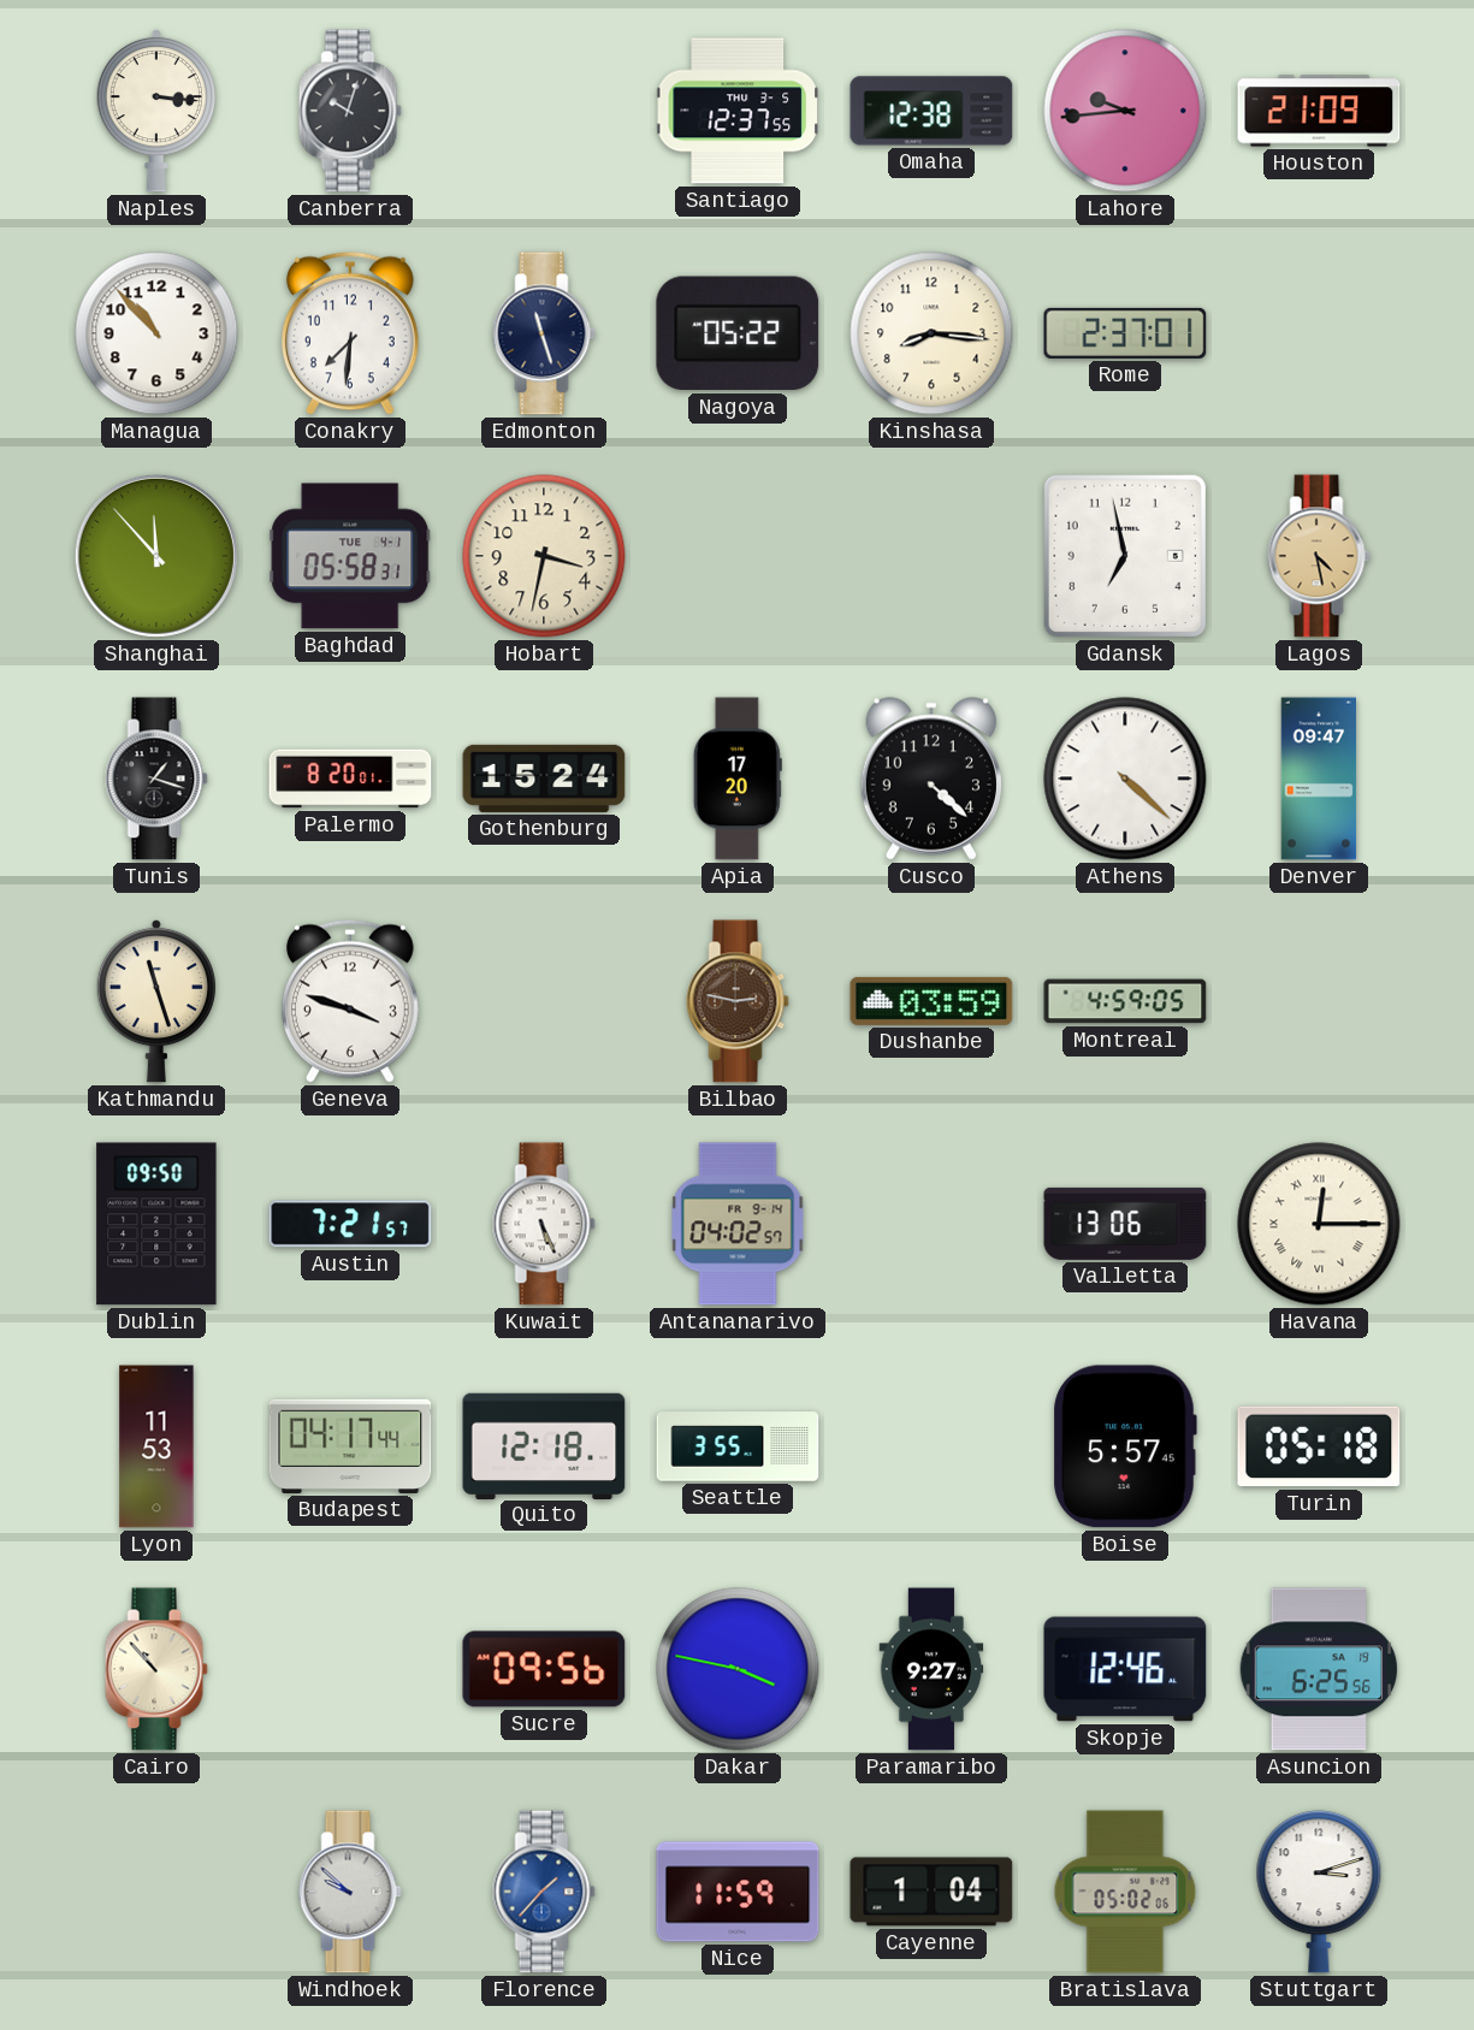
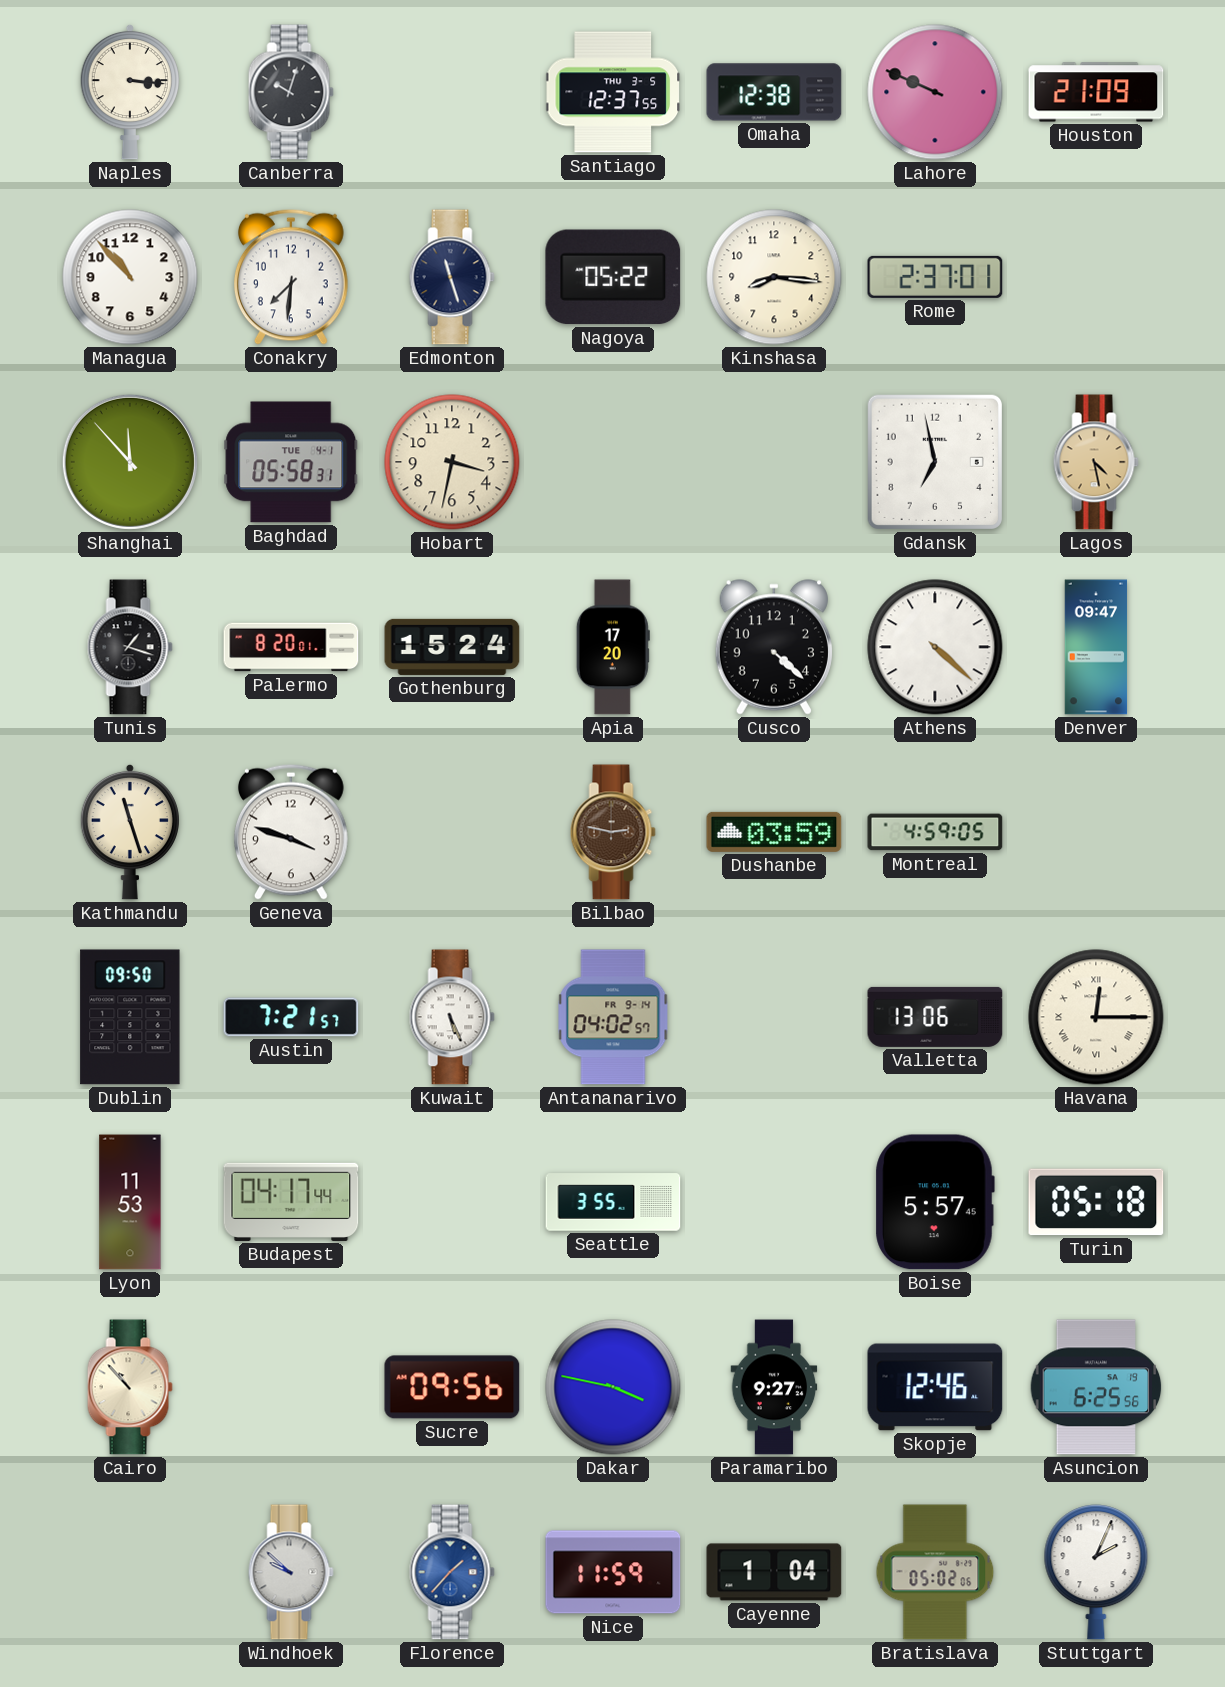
Lahore: 9:44 -> 9:49 (935, 92)
Quito: 12:18 -> none (544, 1445)
Stuttgart: 3:12 -> 2:04 (1096, 1572)
